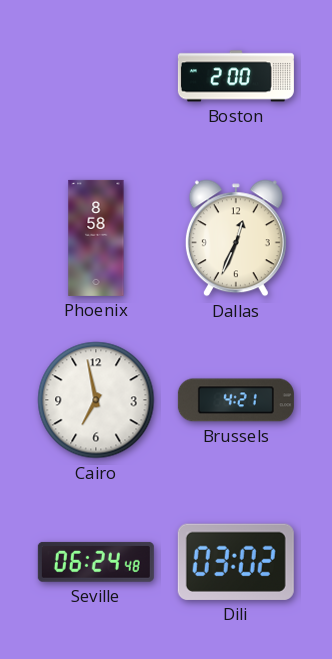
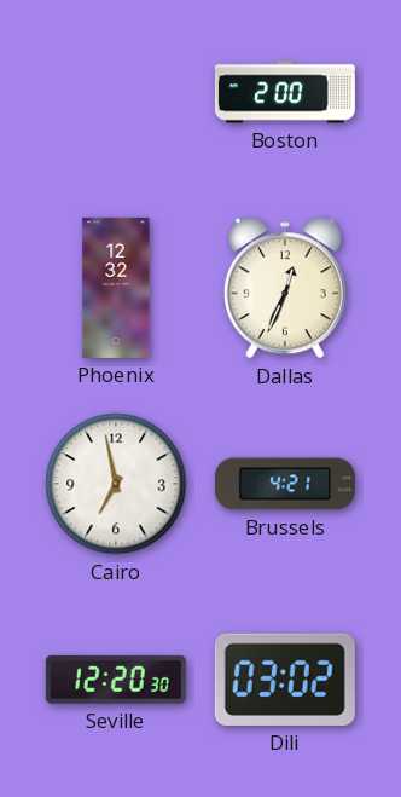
Phoenix: 8:58 -> 12:32 (116, 288)
Seville: 06:24 -> 12:20 (116, 680)
